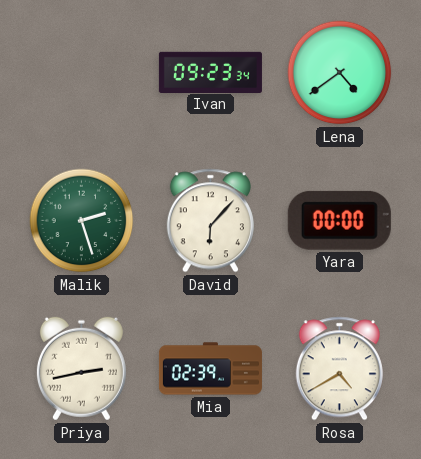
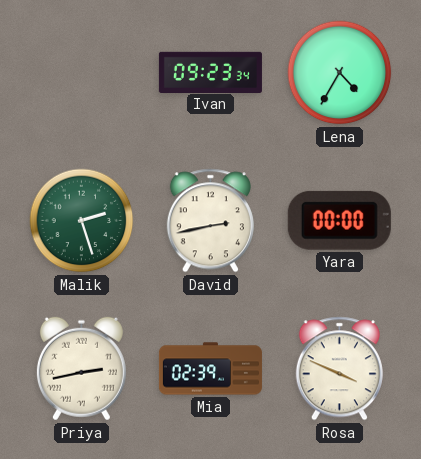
Lena: 4:39 -> 4:35 (340, 73)
David: 6:07 -> 2:43 (210, 221)
Rosa: 4:40 -> 3:49 (339, 369)
